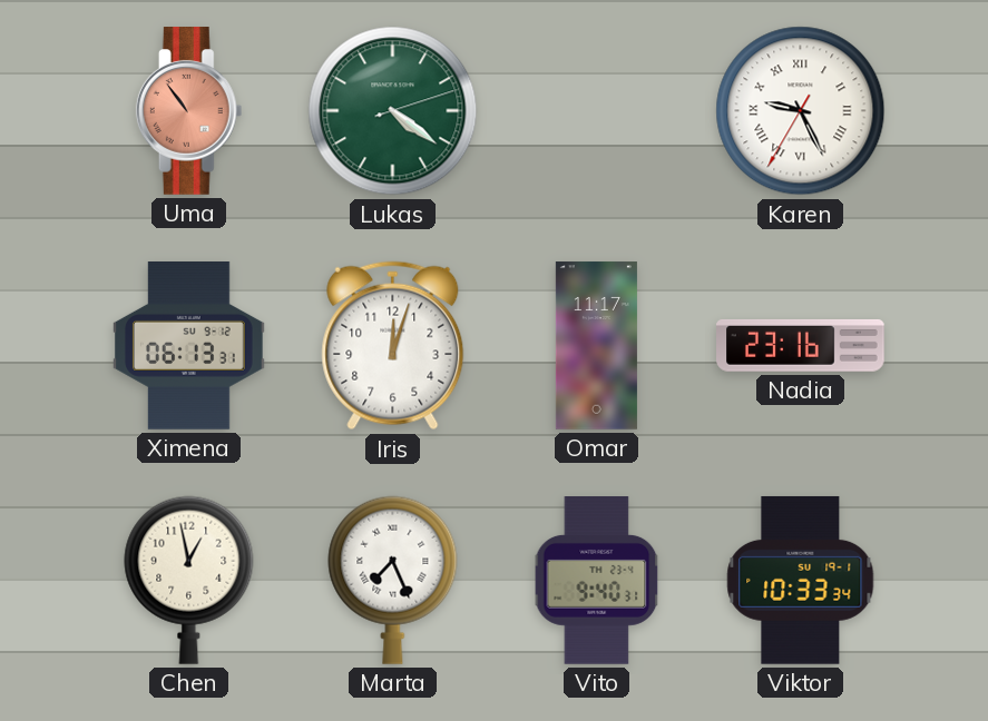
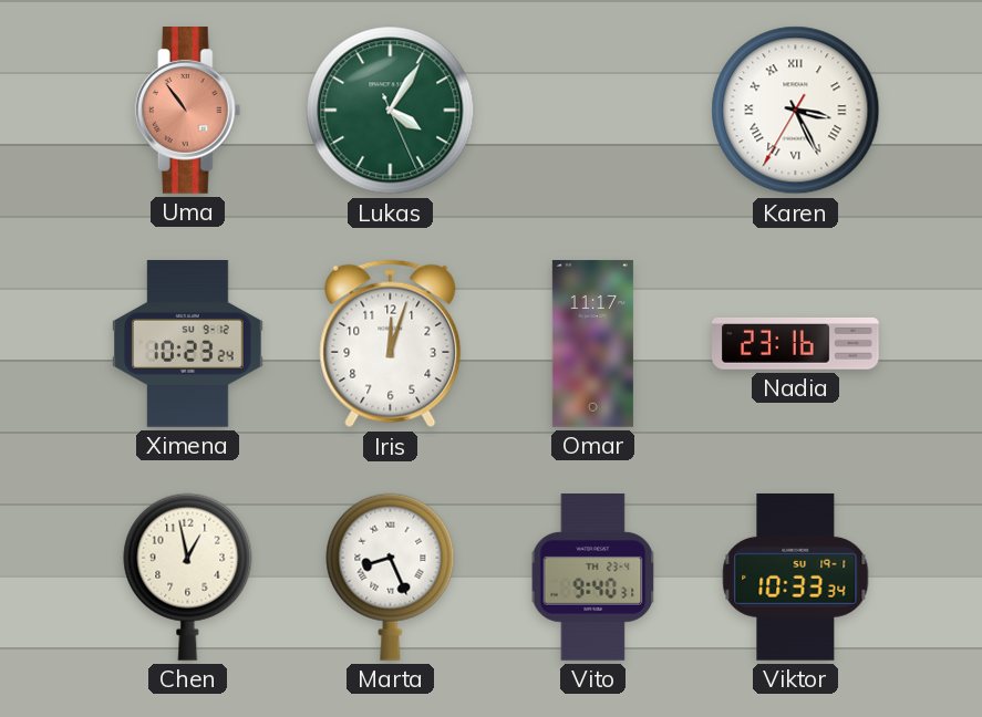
Lukas: 4:21 -> 4:05 (391, 111)
Karen: 9:25 -> 3:25 (796, 111)
Ximena: 06:13 -> 10:23 (188, 344)
Marta: 7:26 -> 8:26 (391, 576)
